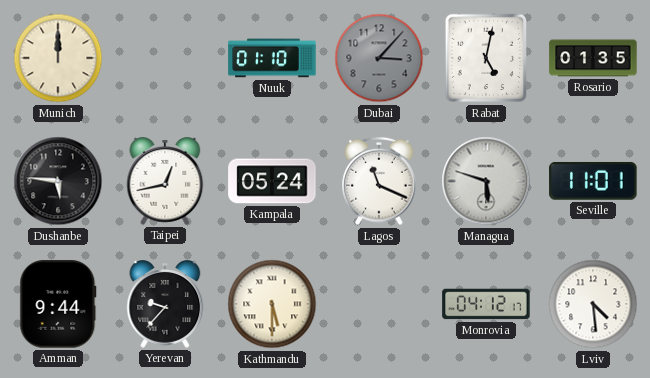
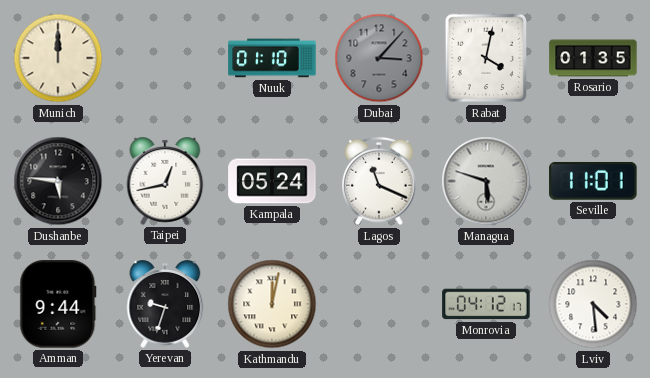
Rabat: 5:02 -> 4:02 (485, 58)
Yerevan: 9:37 -> 9:33 (165, 304)
Kathmandu: 5:30 -> 12:02 (272, 304)
